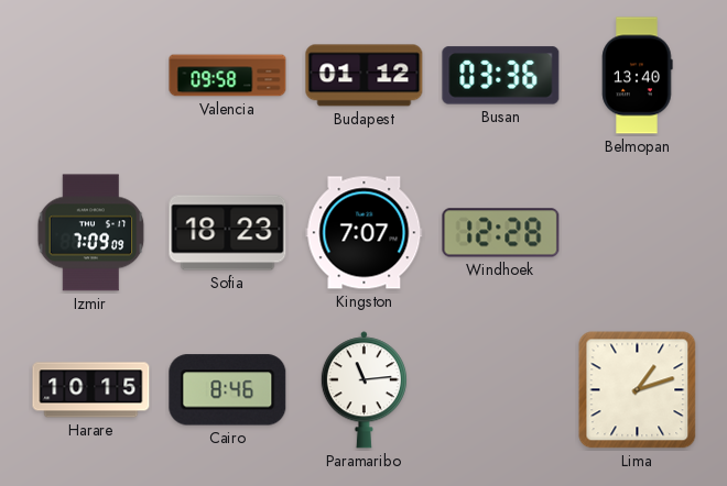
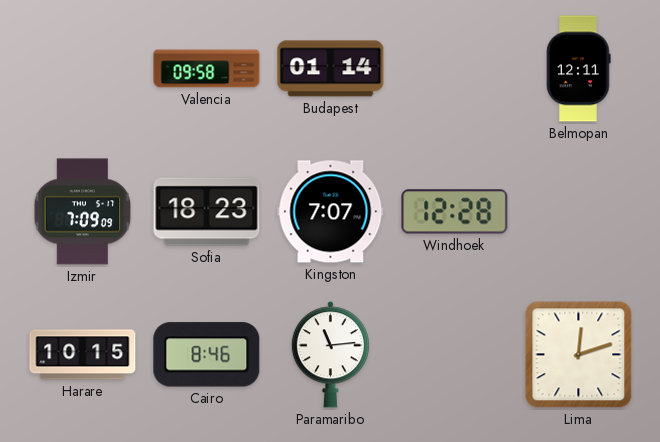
Budapest: 01:12 -> 01:14 (331, 69)
Busan: 03:36 -> none (501, 76)
Belmopan: 13:40 -> 12:11 (579, 69)
Lima: 1:12 -> 12:12 (579, 355)
